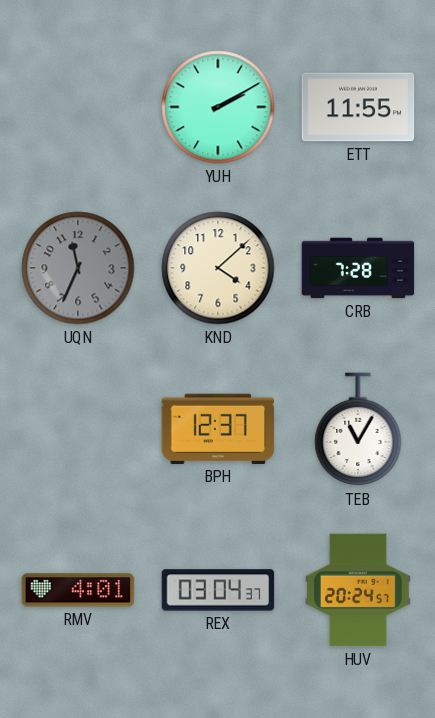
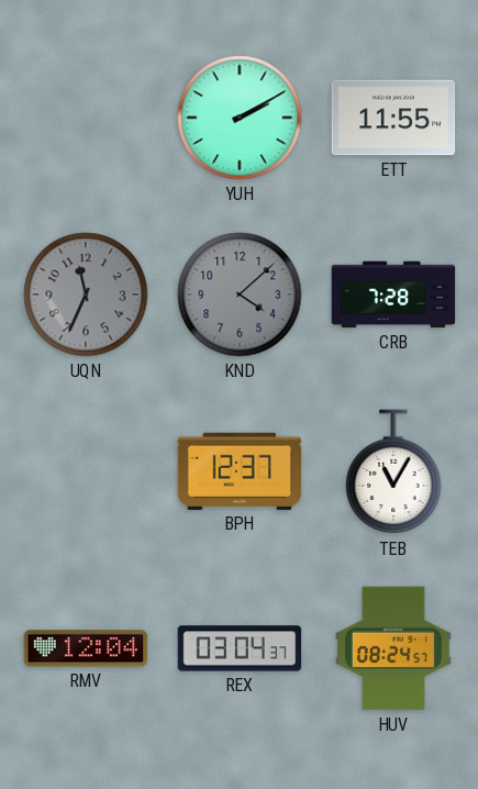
KND dial: cream -> grey (240, 295)
RMV: 4:01 -> 12:04 (86, 648)
HUV: 20:24 -> 08:24 (393, 648)
